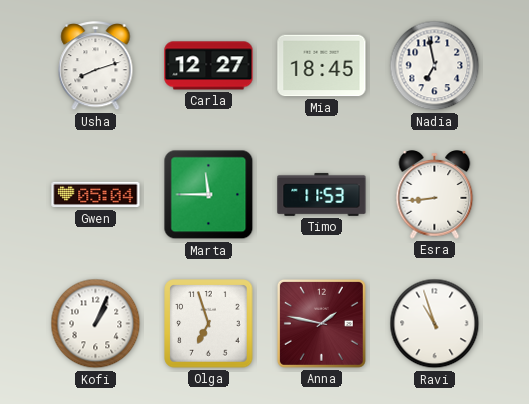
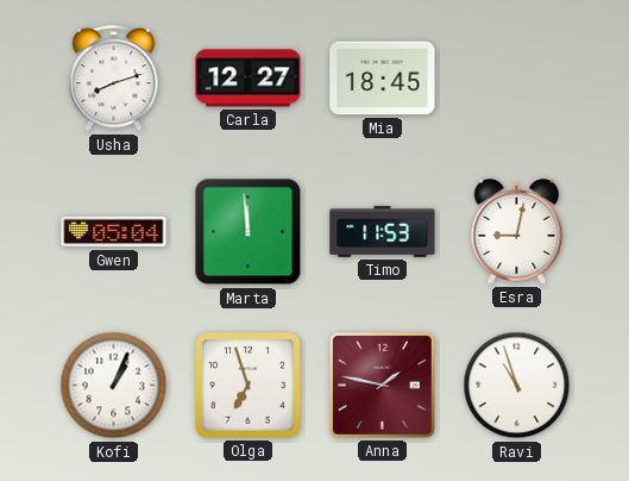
Nadia: 6:58 -> none (435, 66)
Marta: 11:45 -> 11:59 (249, 232)
Esra: 8:44 -> 9:02 (517, 232)
